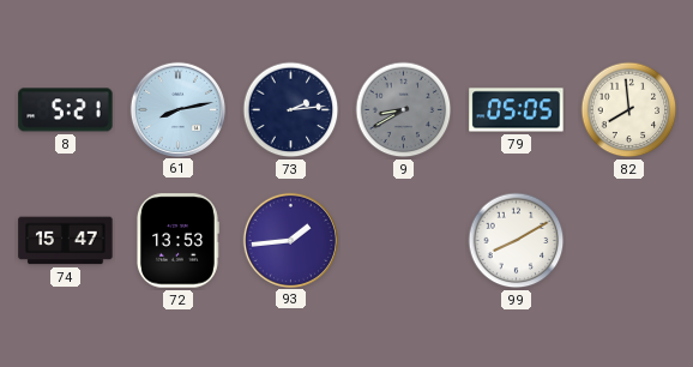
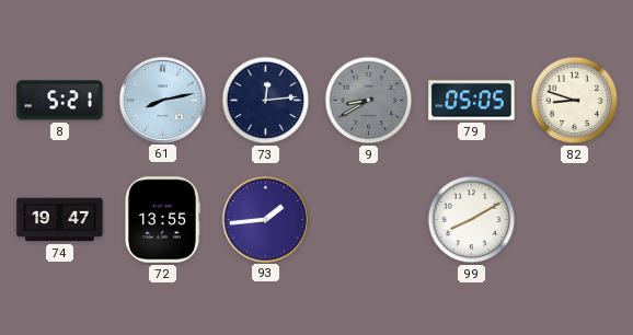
73: 2:14 -> 12:14 (266, 101)
82: 7:59 -> 8:48 (575, 101)
74: 15:47 -> 19:47 (60, 220)
72: 13:53 -> 13:55 (162, 220)
